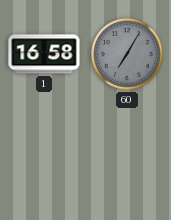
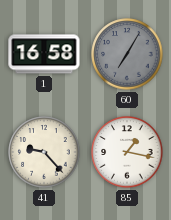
41: none -> 9:23 (44, 152)
85: none -> 1:17 (127, 152)
